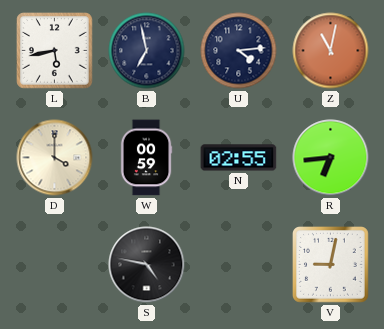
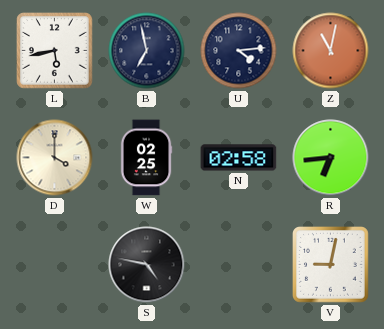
W: 00:59 -> 02:25 (146, 158)
N: 02:55 -> 02:58 (239, 158)
